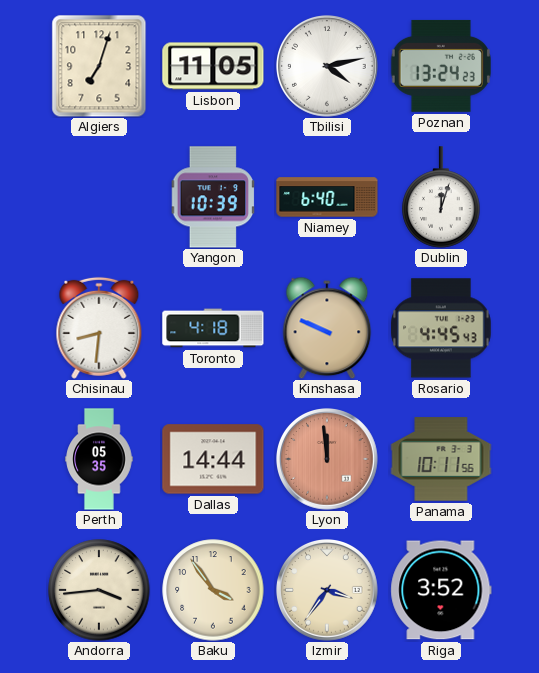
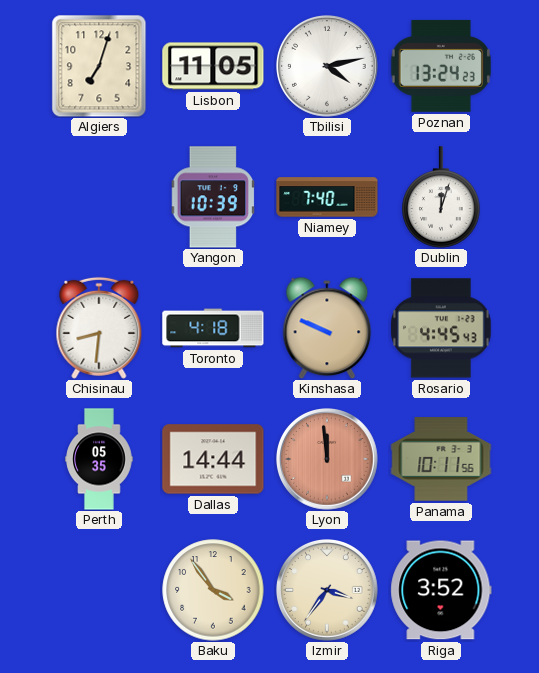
Niamey: 6:40 -> 7:40 (327, 197)
Andorra: 3:44 -> none (99, 590)
